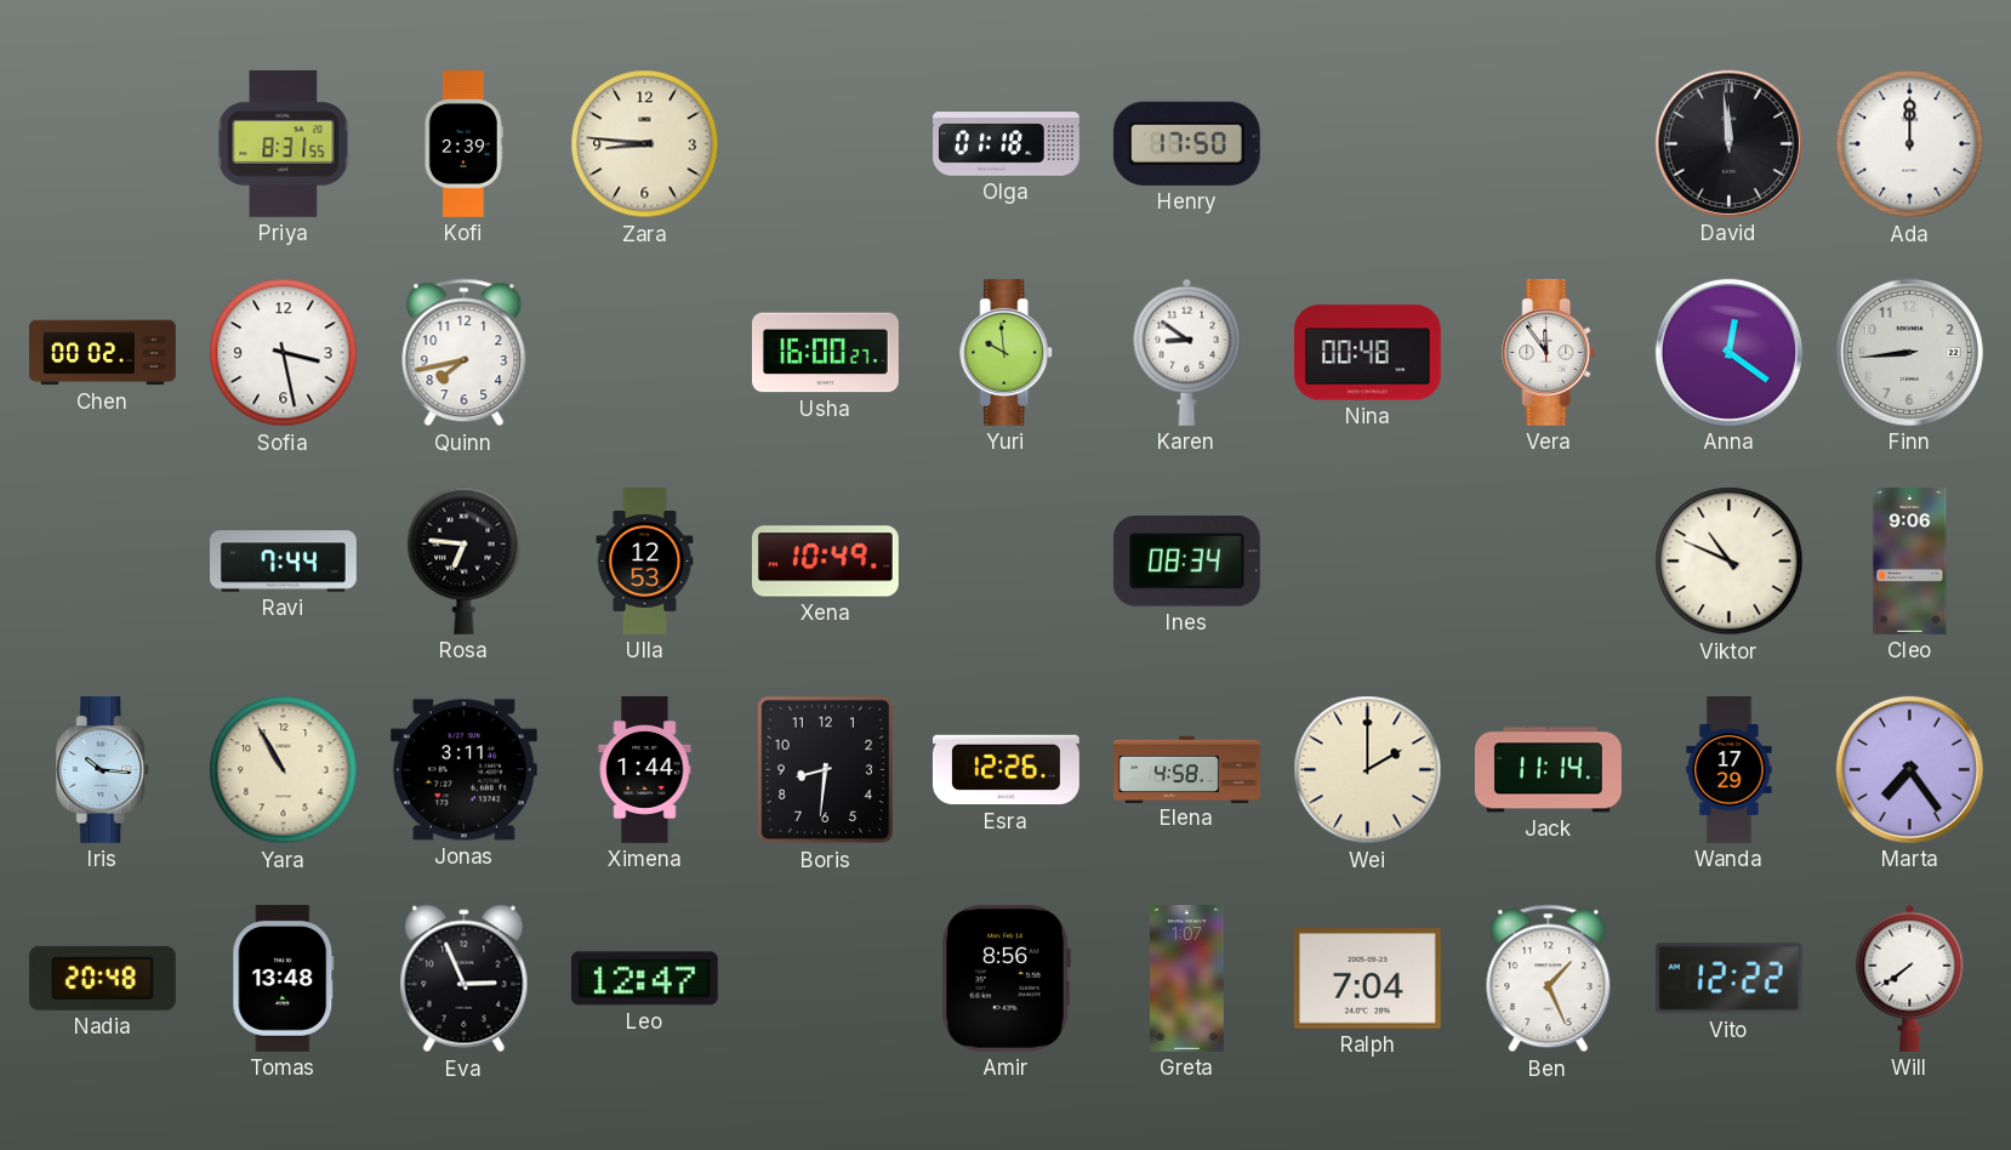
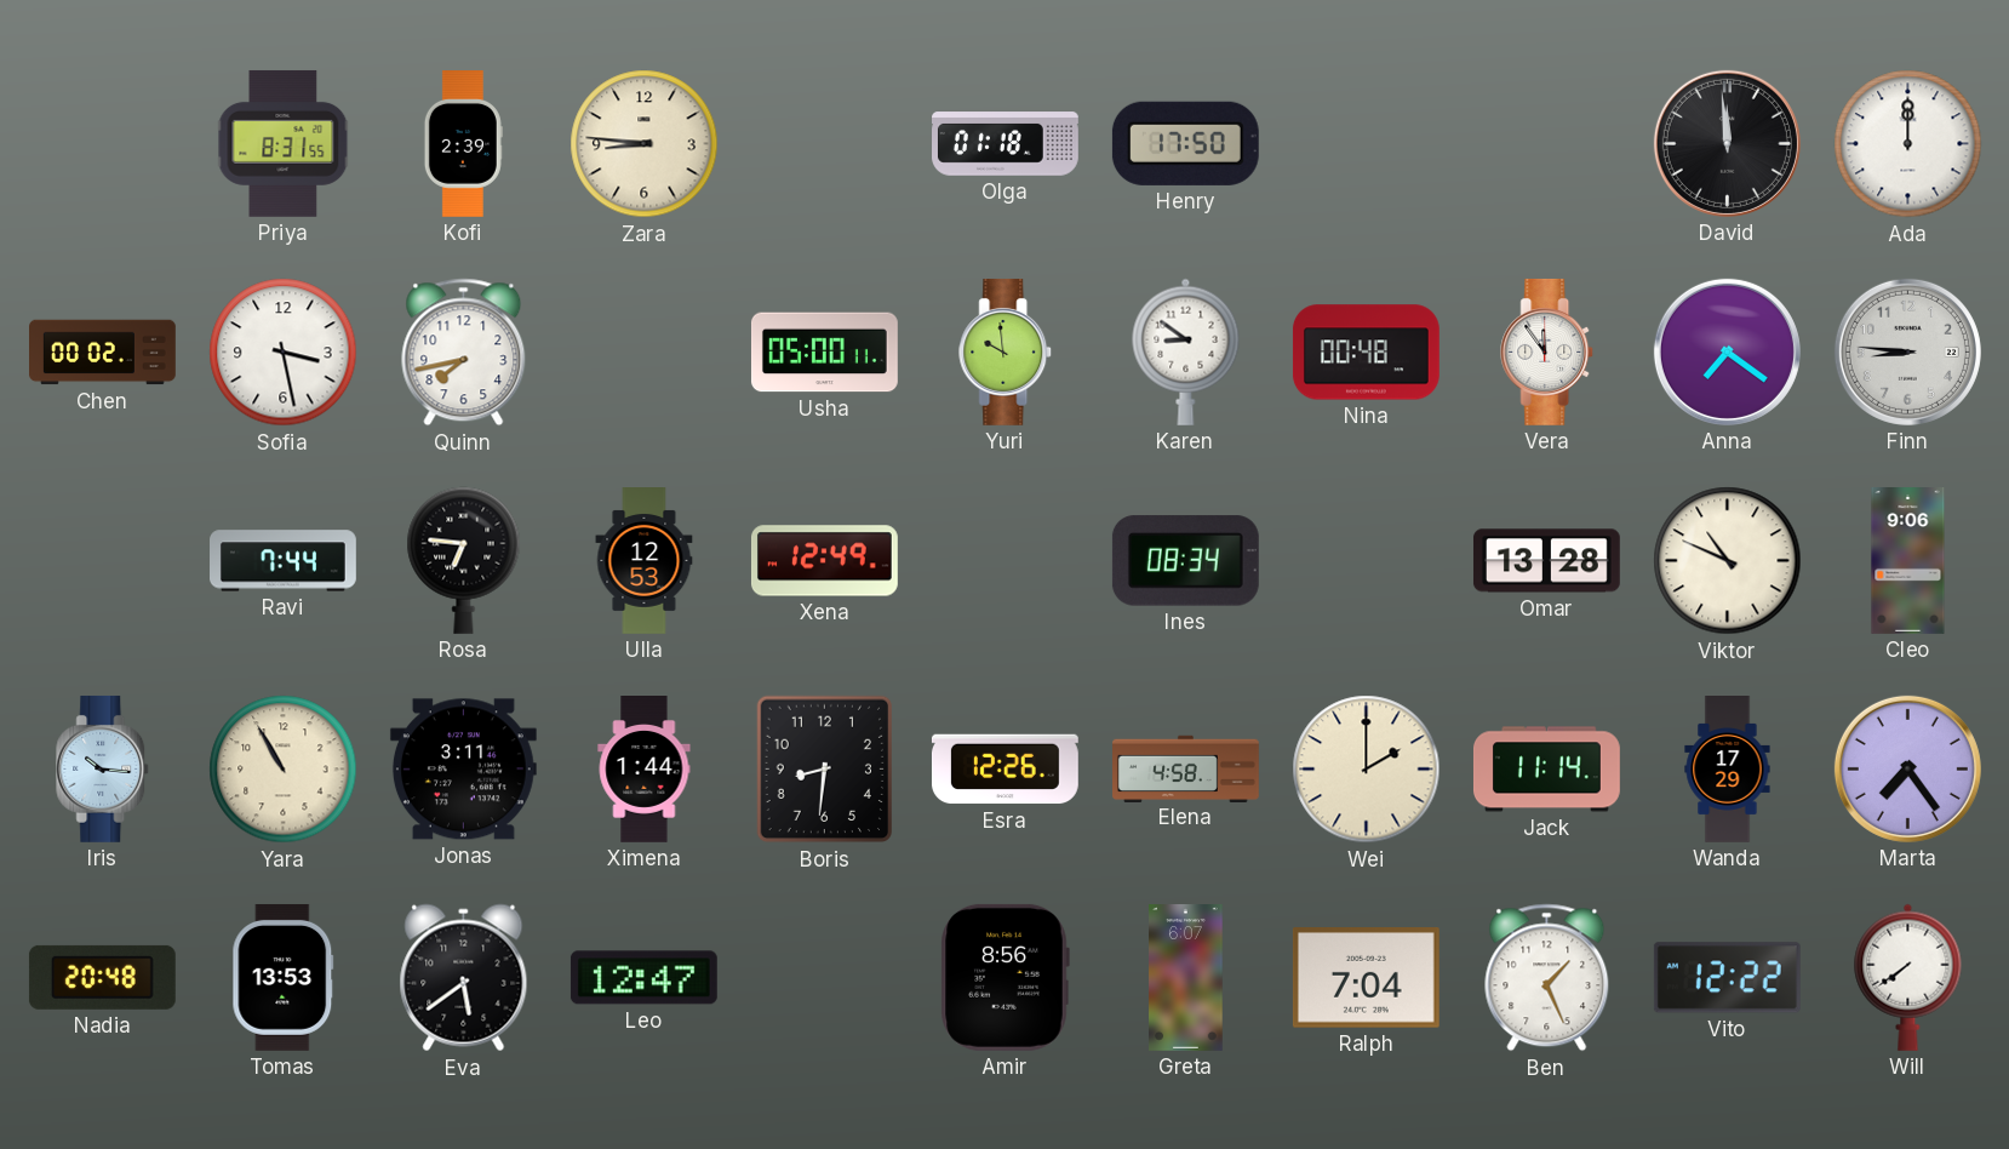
Usha: 16:00 -> 05:00 (824, 353)
Anna: 12:21 -> 7:21 (1727, 351)
Finn: 8:44 -> 8:46 (1907, 351)
Xena: 10:49 -> 12:49 (824, 561)
Omar: none -> 13:28 (1546, 561)
Tomas: 13:48 -> 13:53 (284, 977)
Eva: 2:56 -> 5:39 (464, 978)
Greta: 1:07 -> 6:07 (1186, 978)
